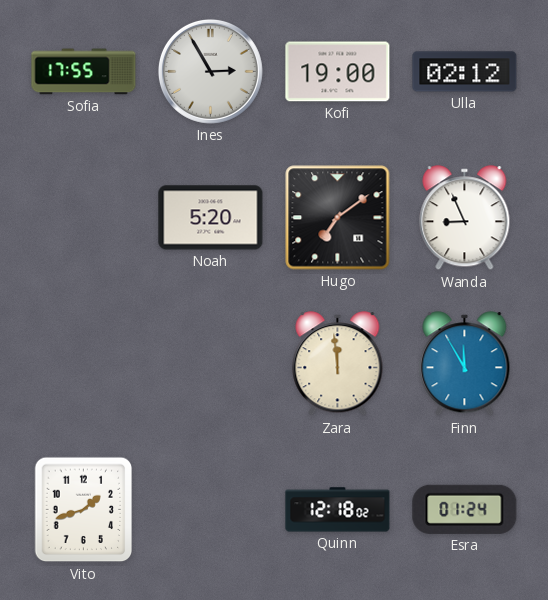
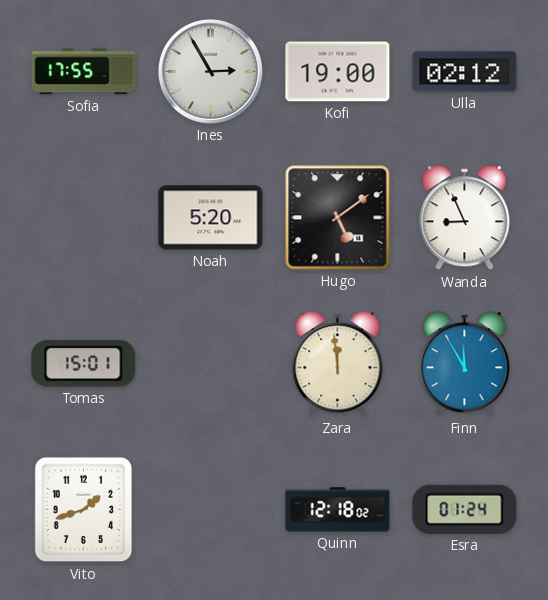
Hugo: 7:09 -> 5:09 (338, 218)
Tomas: none -> 15:01 (84, 364)
